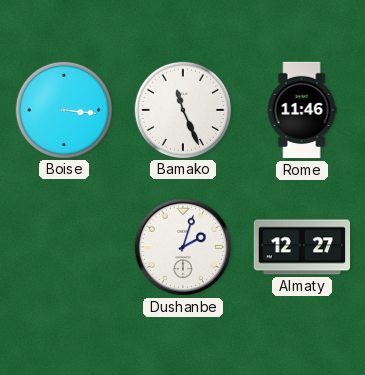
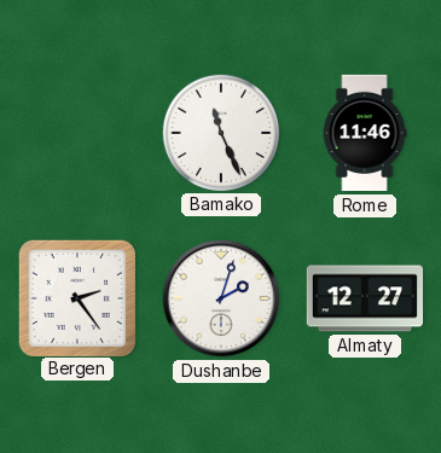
Boise: 3:16 -> none (63, 109)
Bergen: none -> 2:24 (76, 297)
